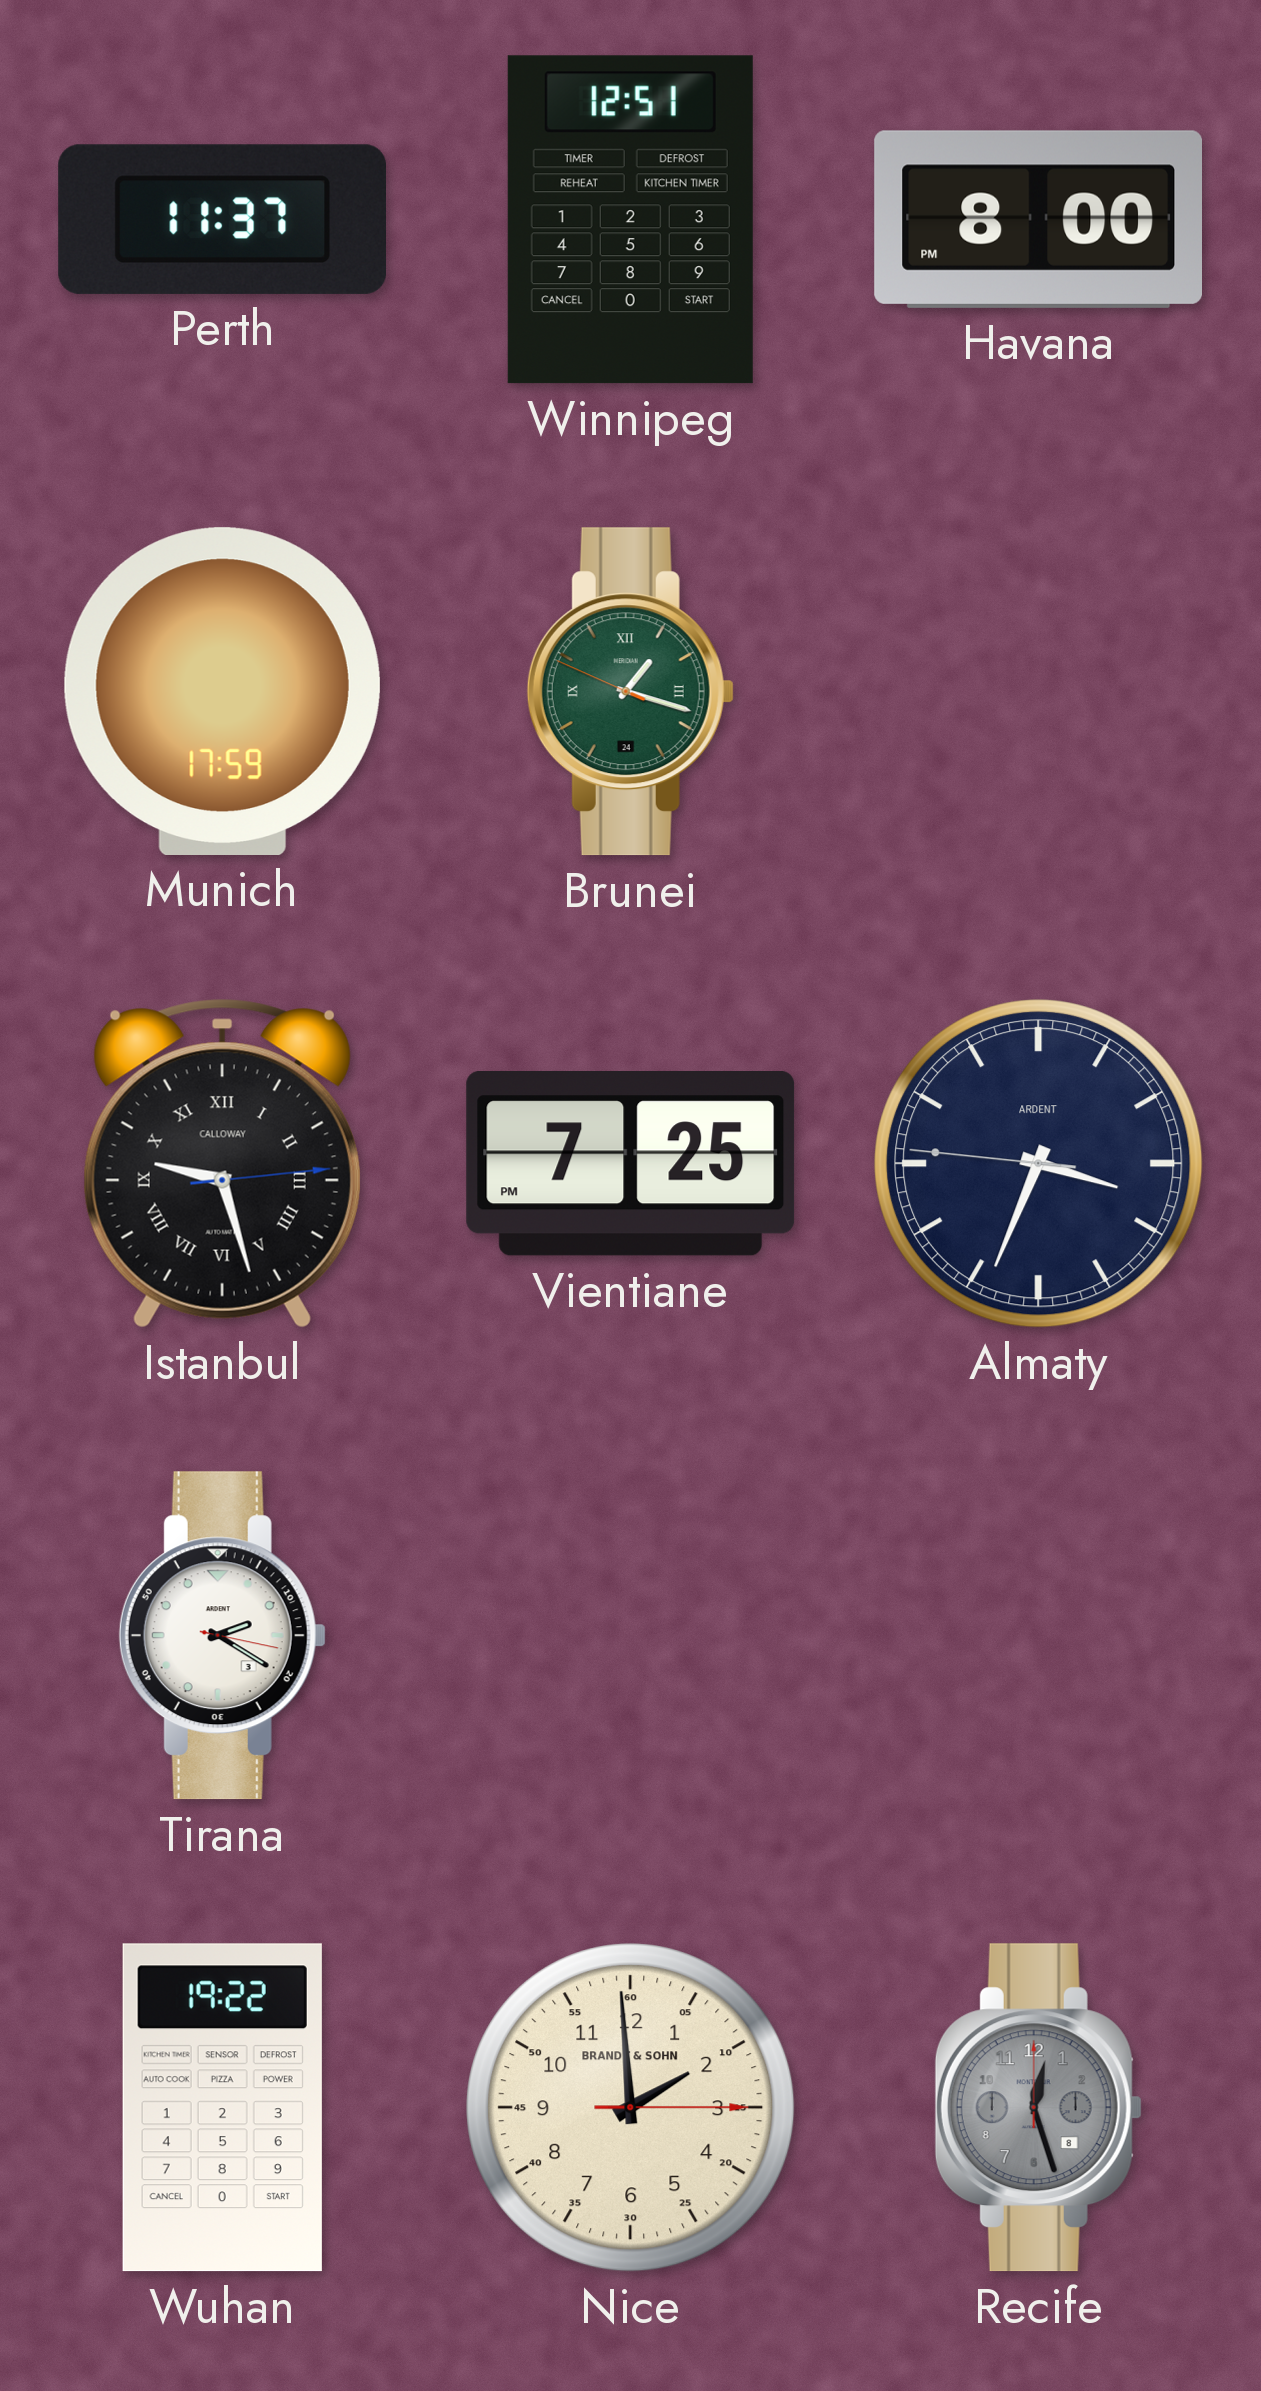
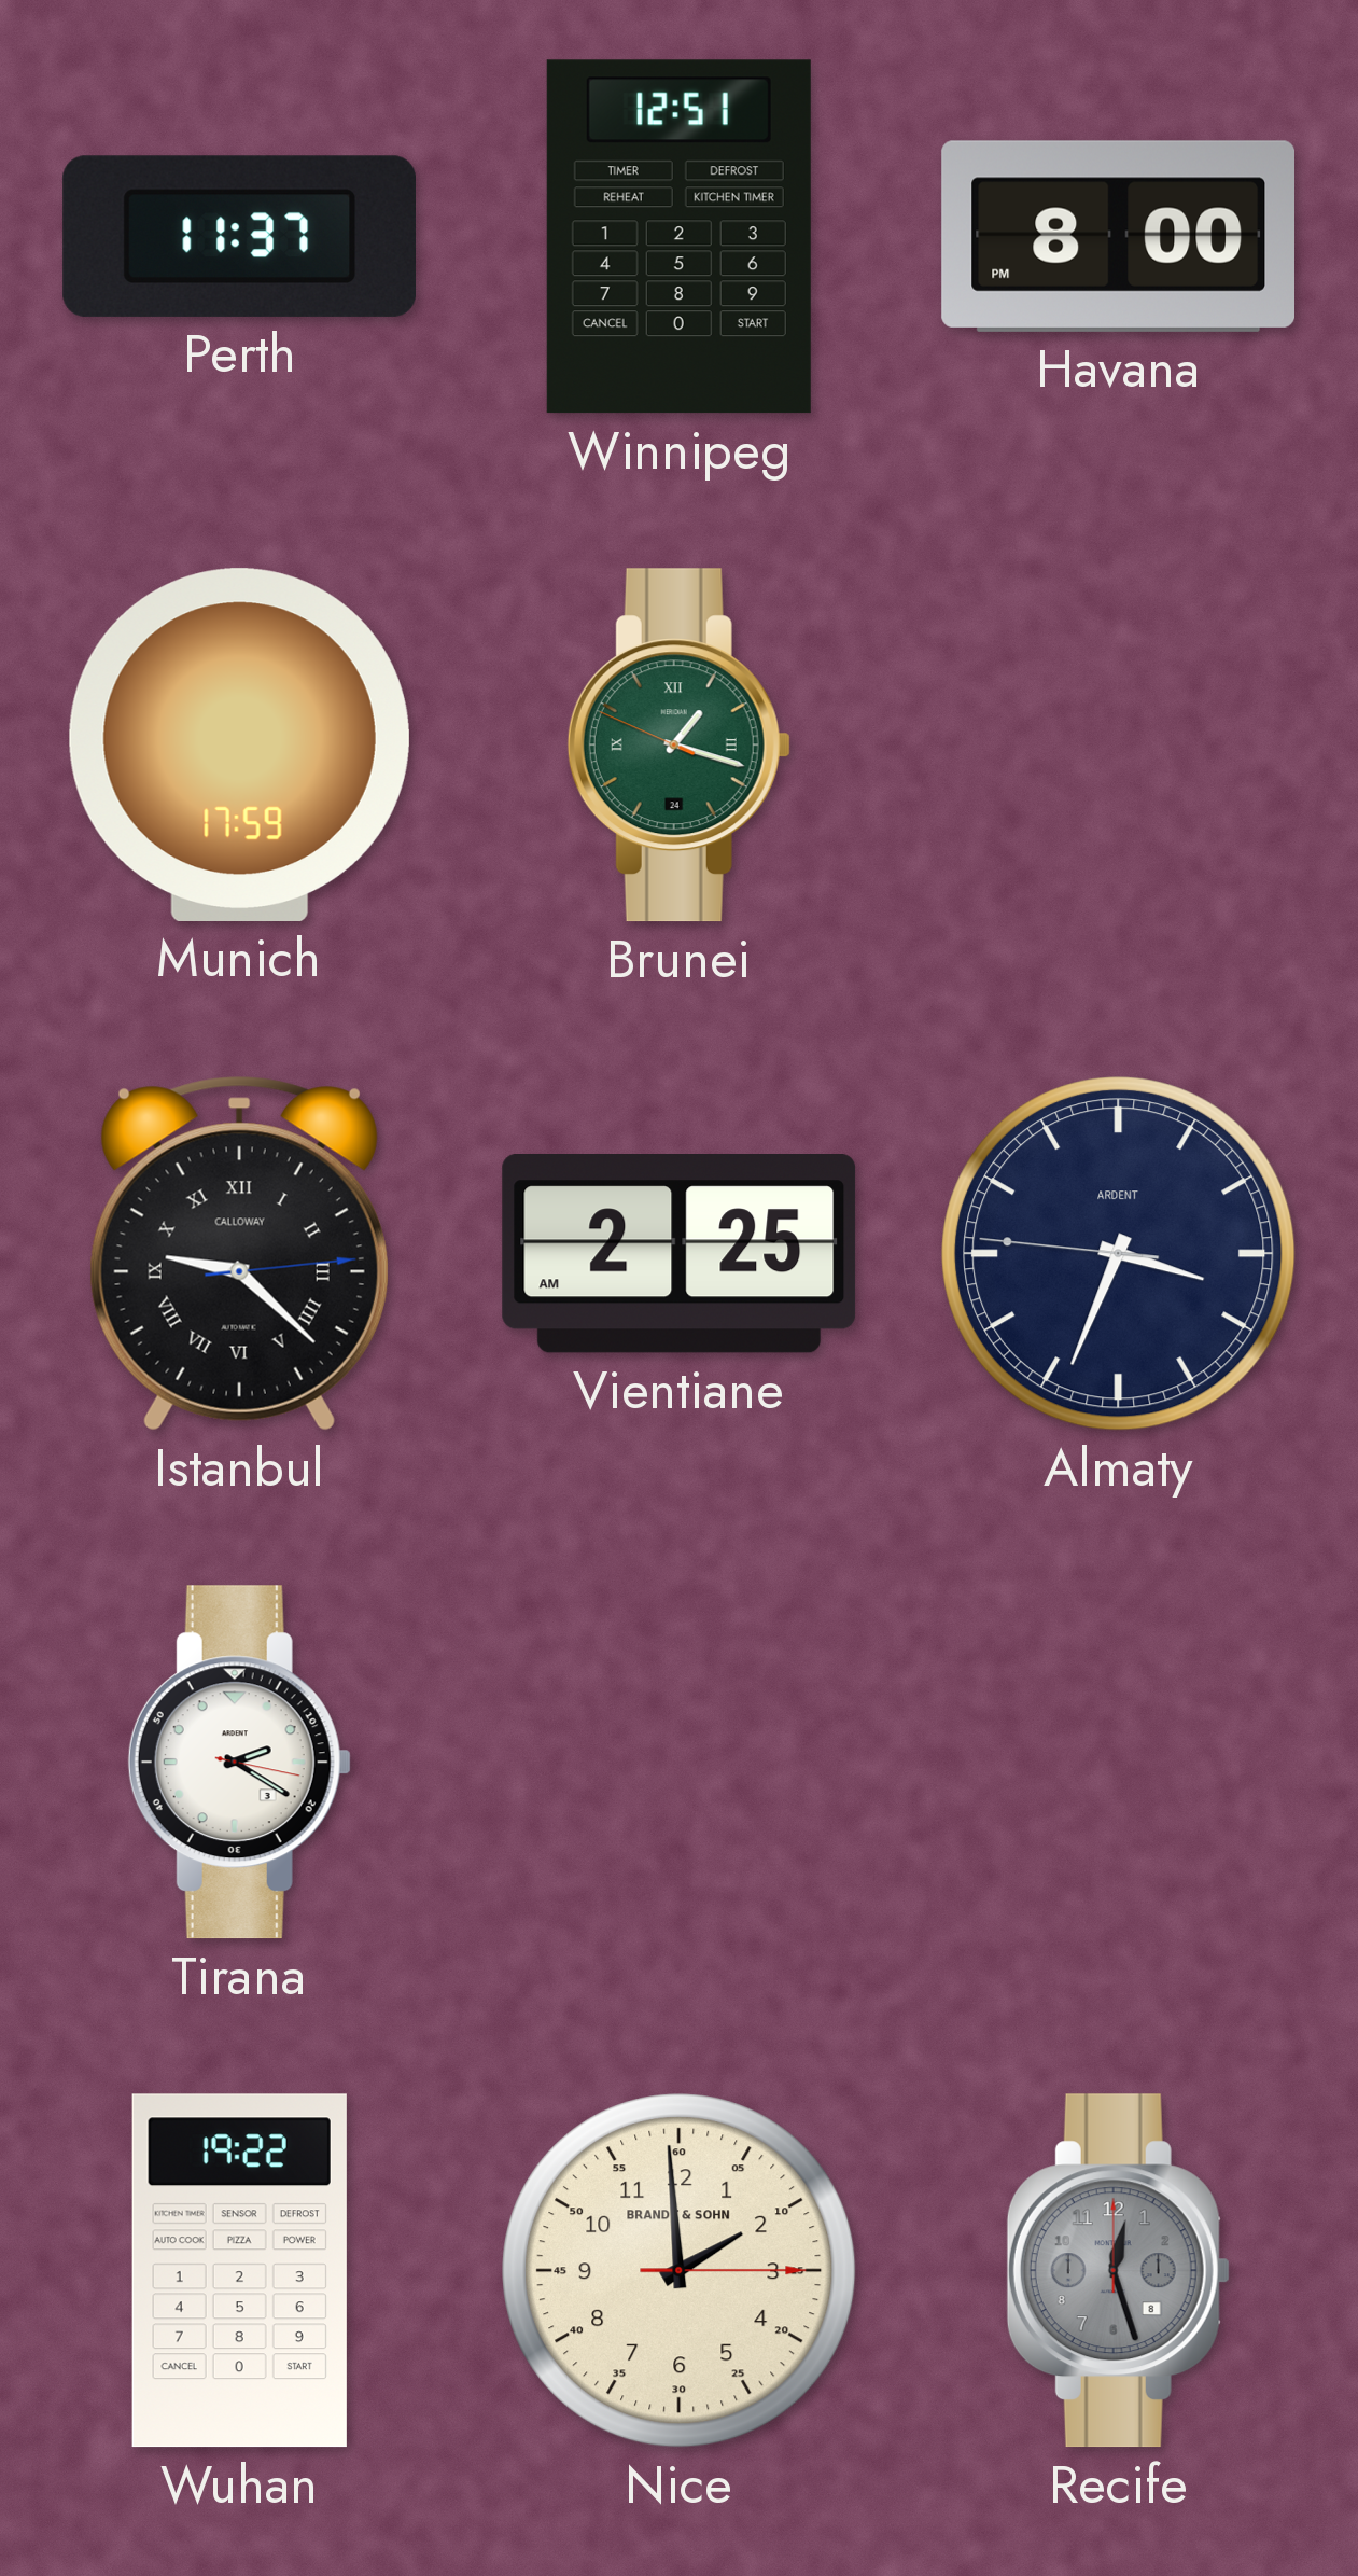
Istanbul: 9:27 -> 9:22 (239, 1253)
Vientiane: 7:25 -> 2:25 (680, 1254)
